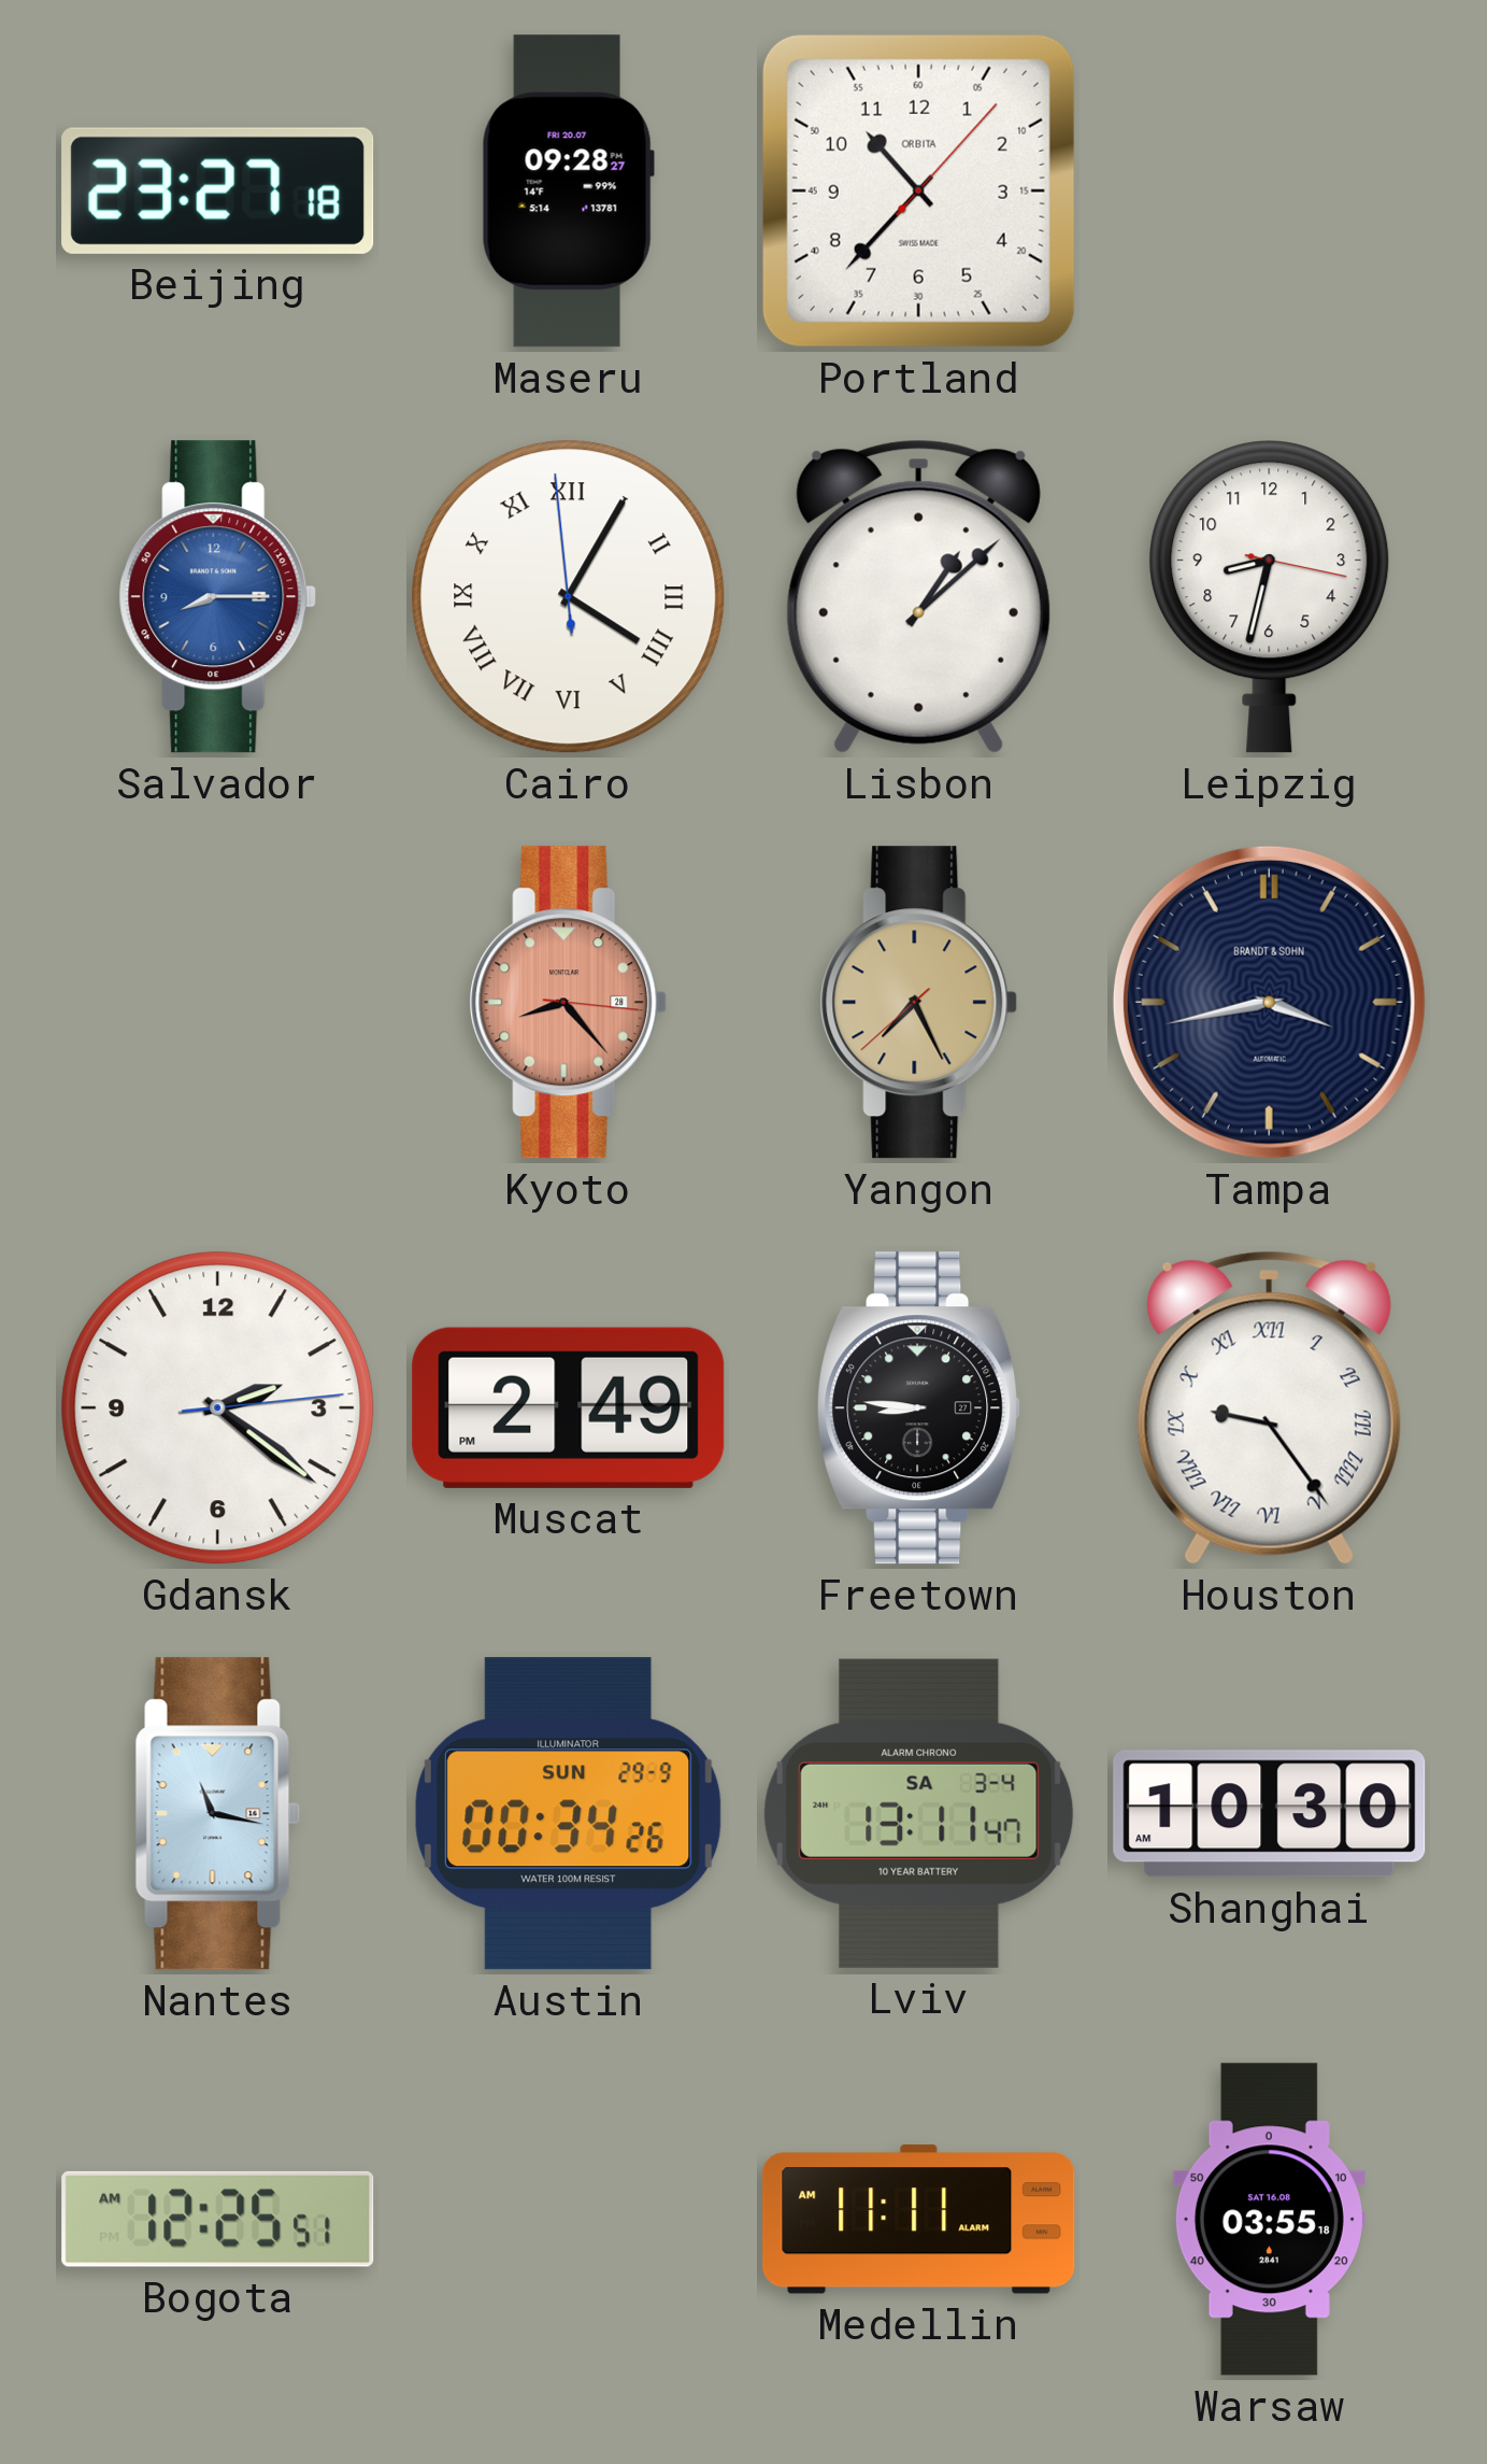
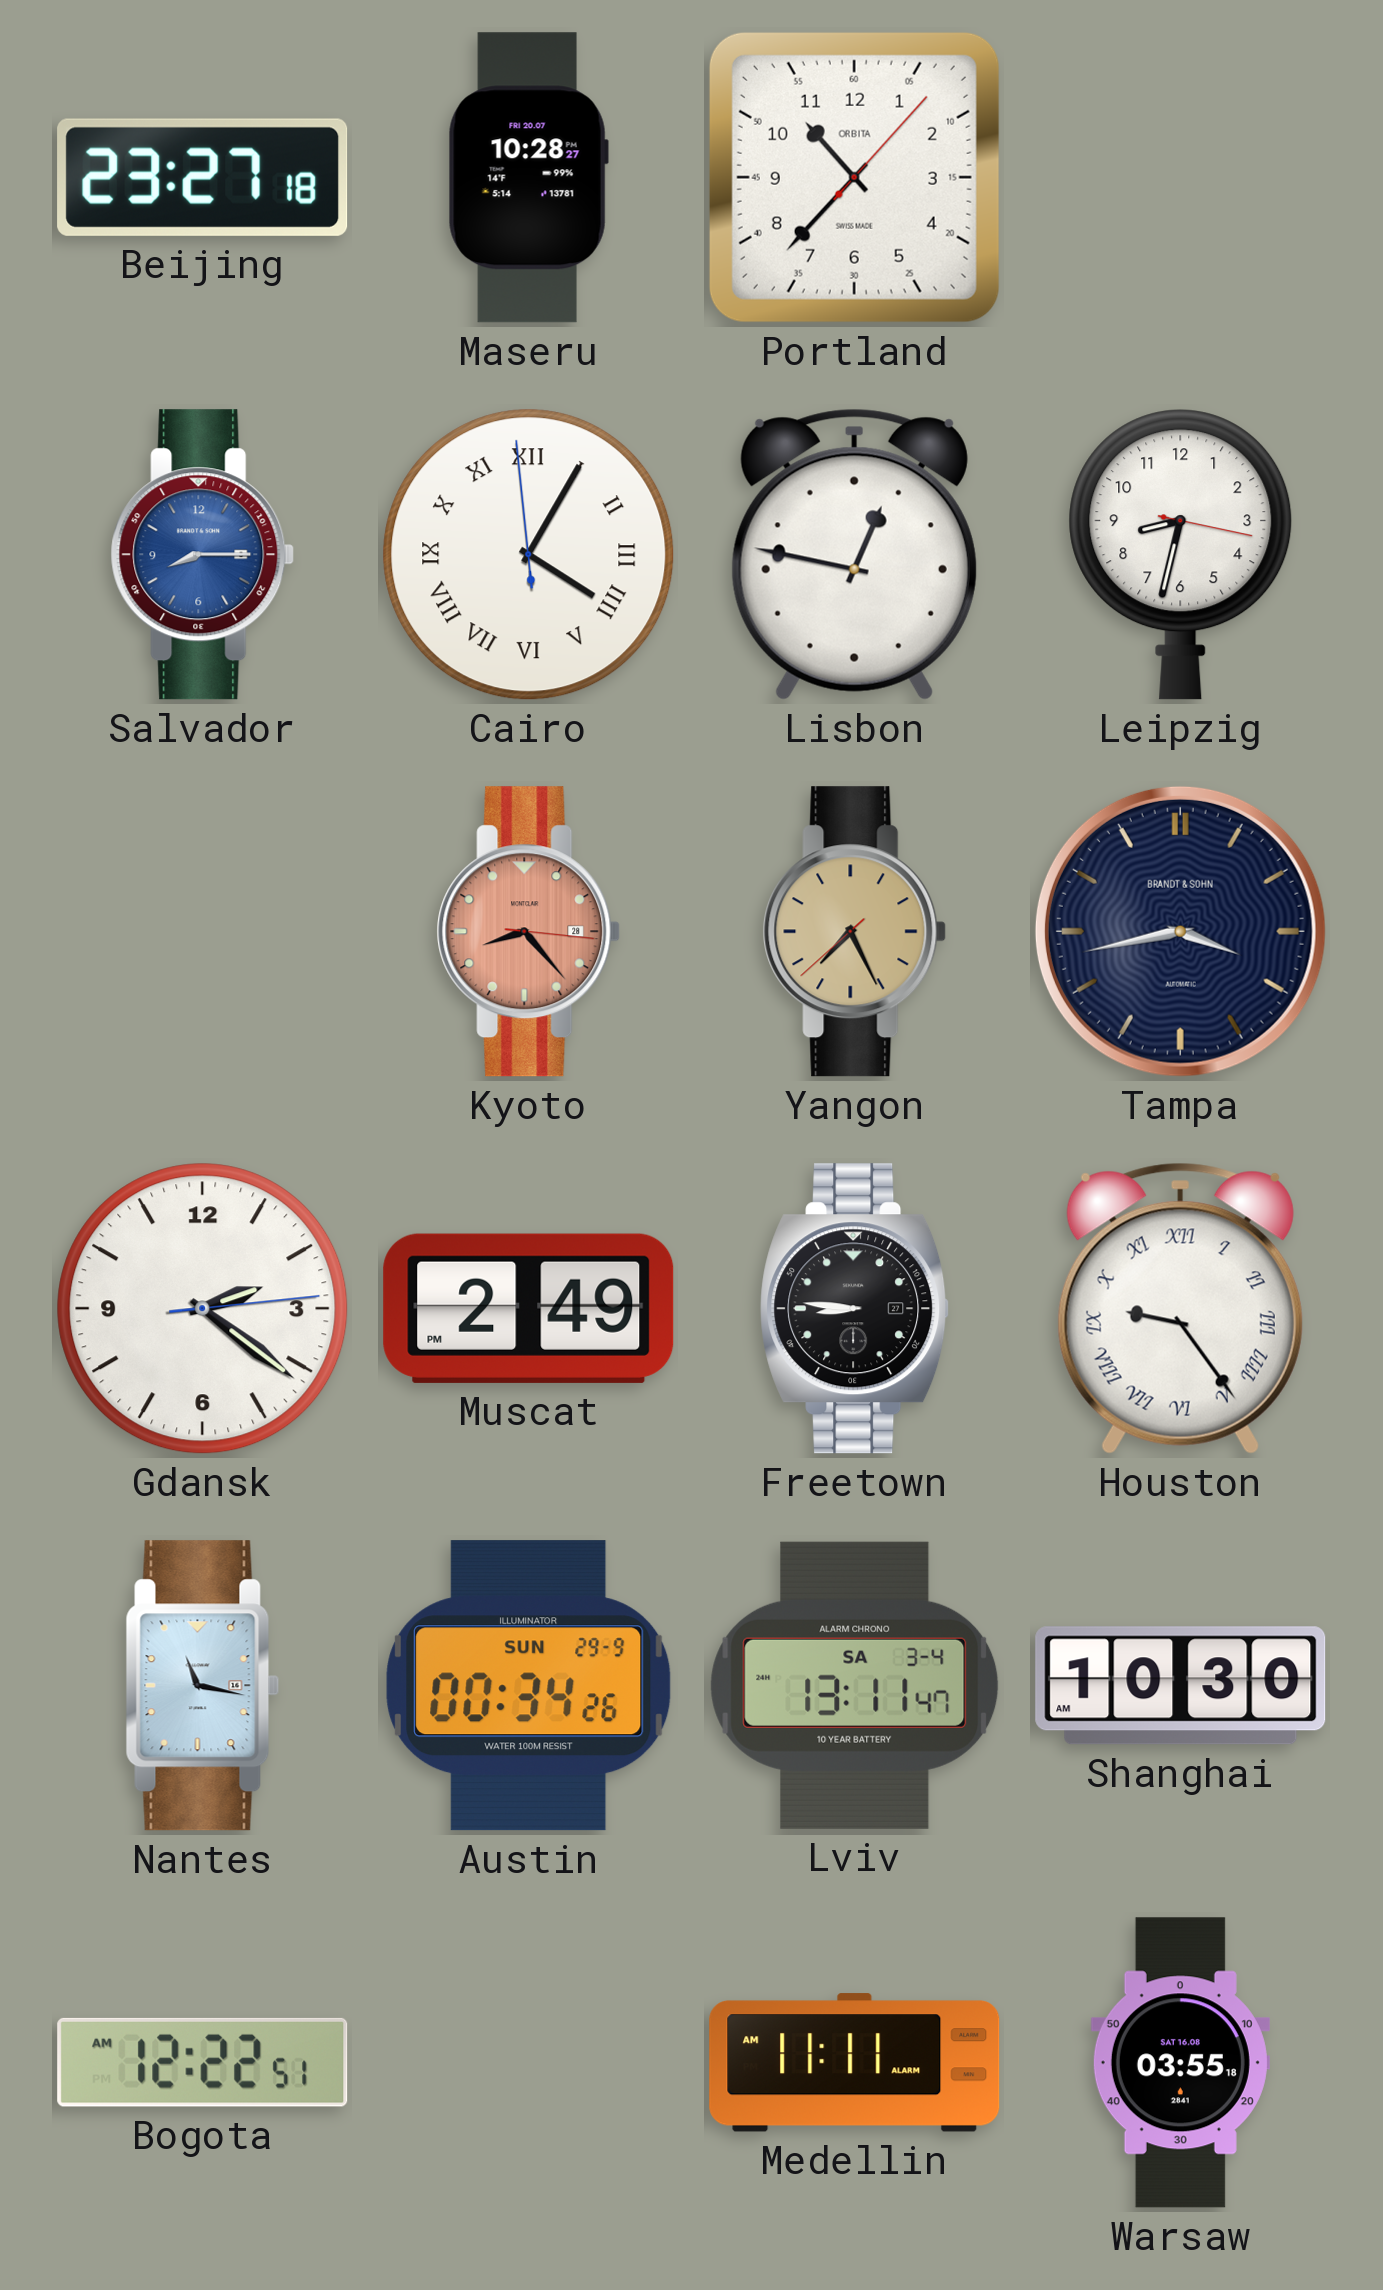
Maseru: 09:28 -> 10:28 (528, 178)
Lisbon: 1:08 -> 12:47 (854, 554)
Bogota: 12:25 -> 12:22 (203, 2062)
